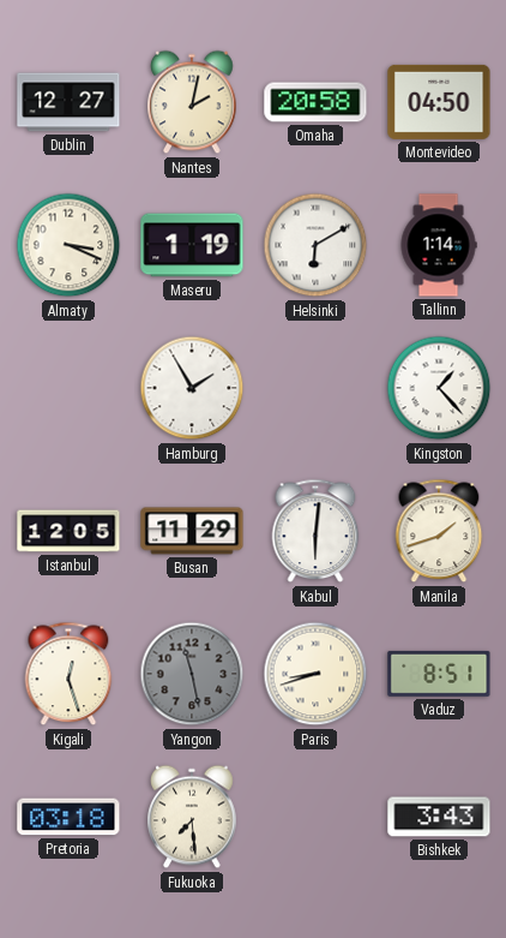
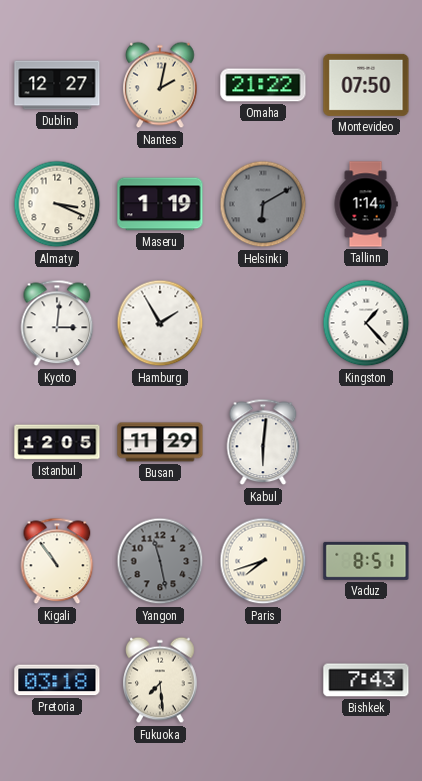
Omaha: 20:58 -> 21:22 (263, 85)
Montevideo: 04:50 -> 07:50 (366, 85)
Helsinki dial: white -> grey (263, 204)
Kyoto: none -> 3:01 (57, 323)
Manila: 1:42 -> none (439, 531)
Kigali: 12:27 -> 10:54 (57, 561)
Paris: 8:42 -> 7:42 (263, 561)
Bishkek: 3:43 -> 7:43 (366, 680)
